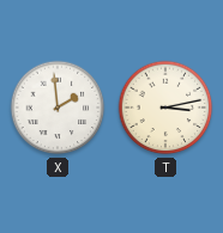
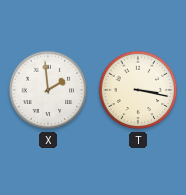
T: 3:13 -> 3:17 (138, 90)
